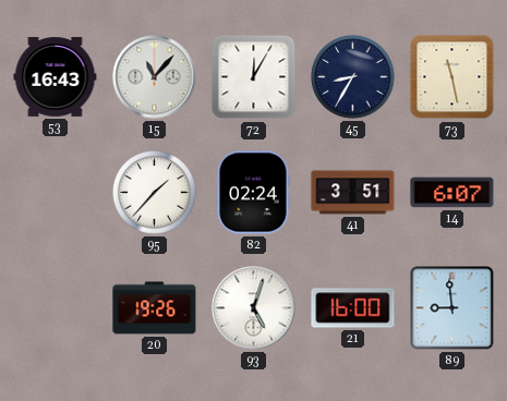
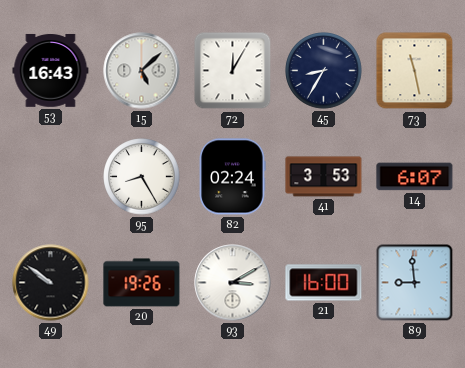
15: 11:07 -> 5:08 (142, 71)
95: 1:37 -> 8:25 (142, 177)
41: 3:51 -> 3:53 (324, 177)
49: none -> 9:51 (51, 283)
93: 5:03 -> 3:10 (233, 283)
